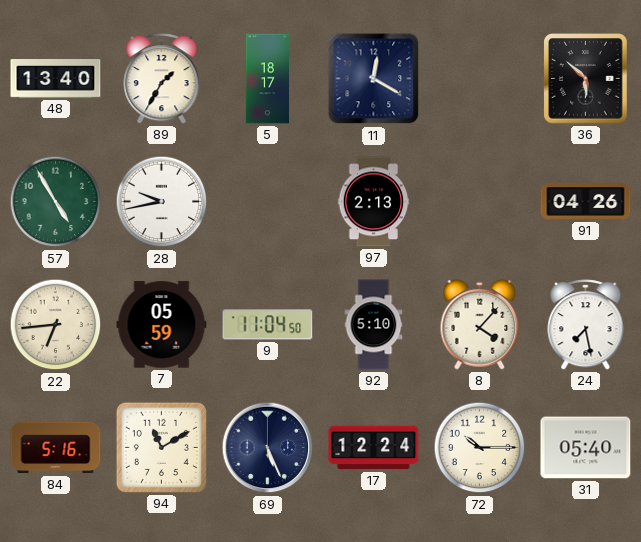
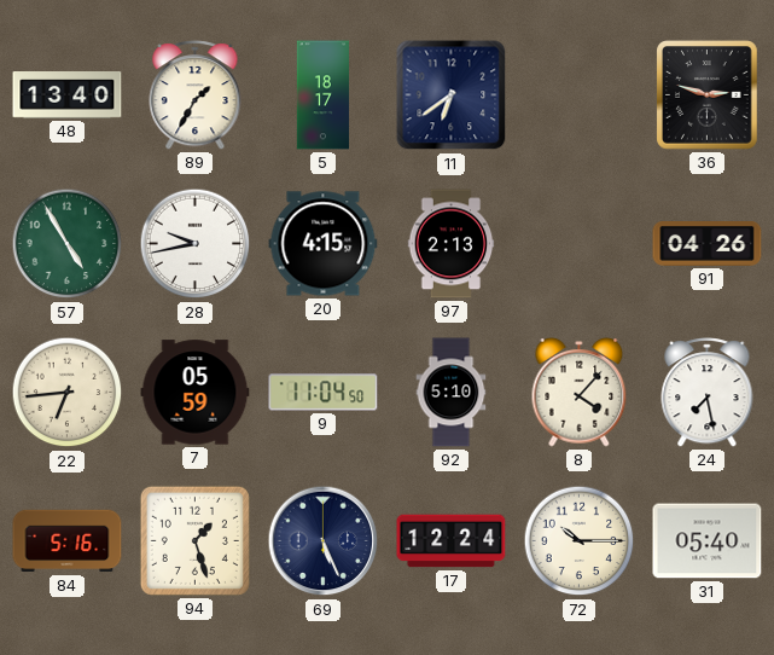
11: 12:20 -> 6:39 (452, 95)
36: 5:52 -> 2:48 (708, 95)
20: none -> 4:15 (324, 244)
94: 11:10 -> 1:27 (194, 540)
